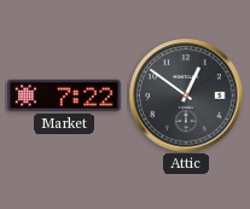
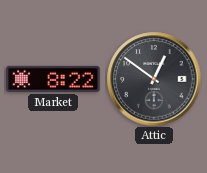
Market: 7:22 -> 8:22 (53, 79)
